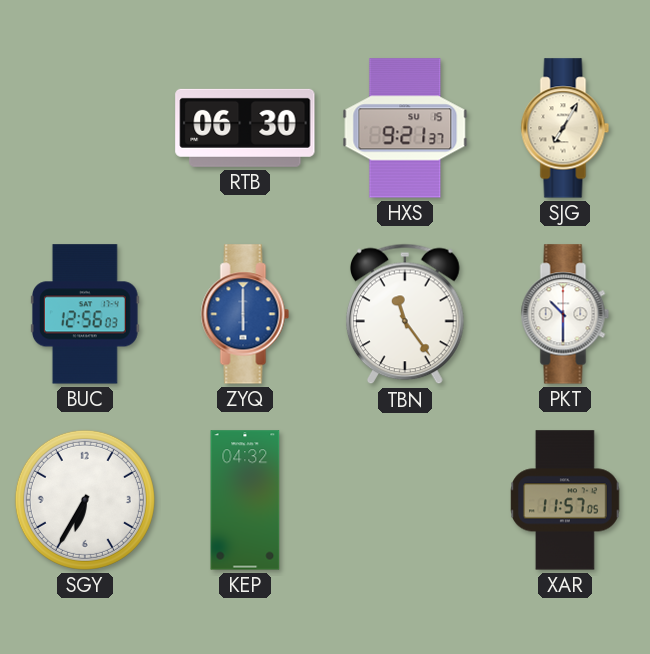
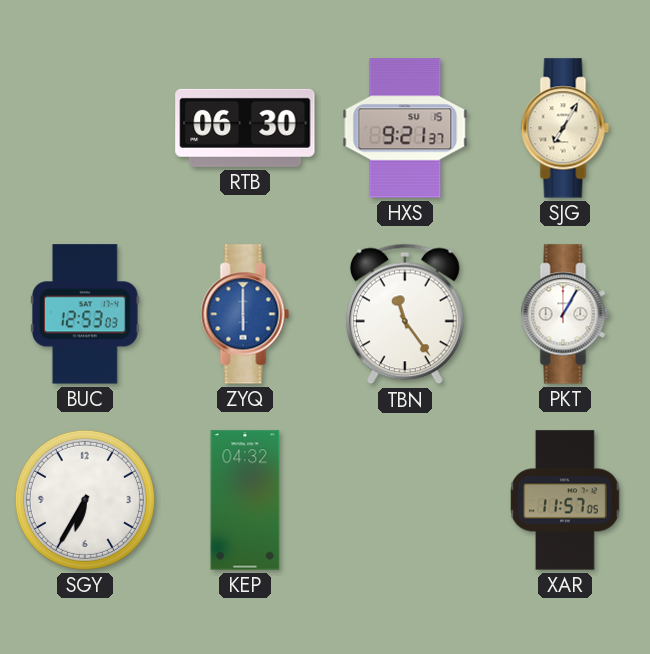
BUC: 12:56 -> 12:53 (85, 314)
PKT: 10:30 -> 1:05 (565, 314)
